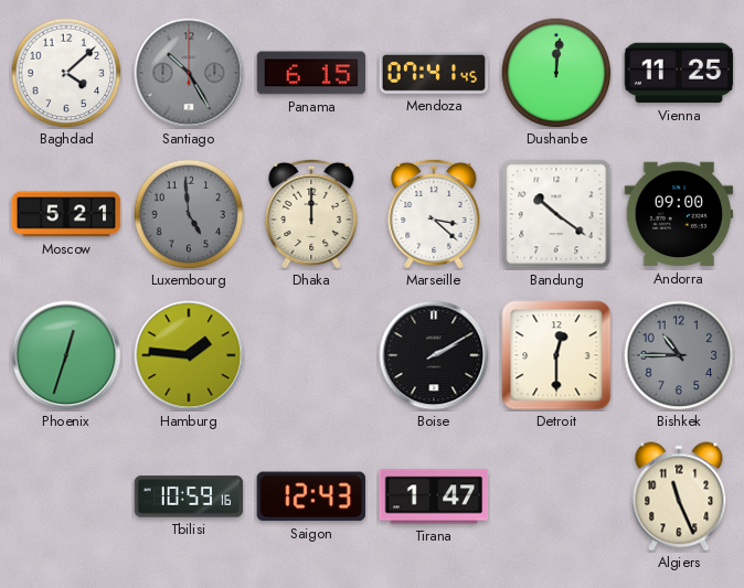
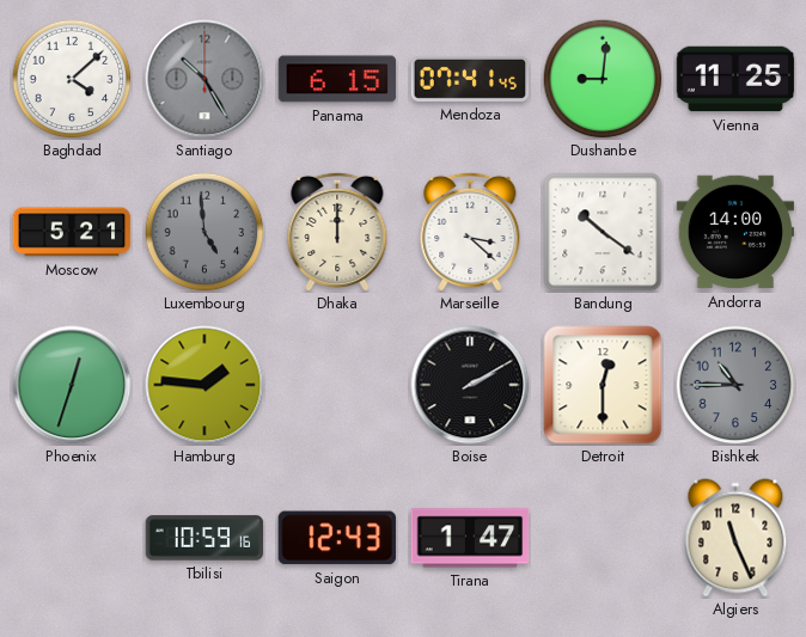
Dushanbe: 12:01 -> 9:01 (603, 79)
Andorra: 09:00 -> 14:00 (735, 232)
